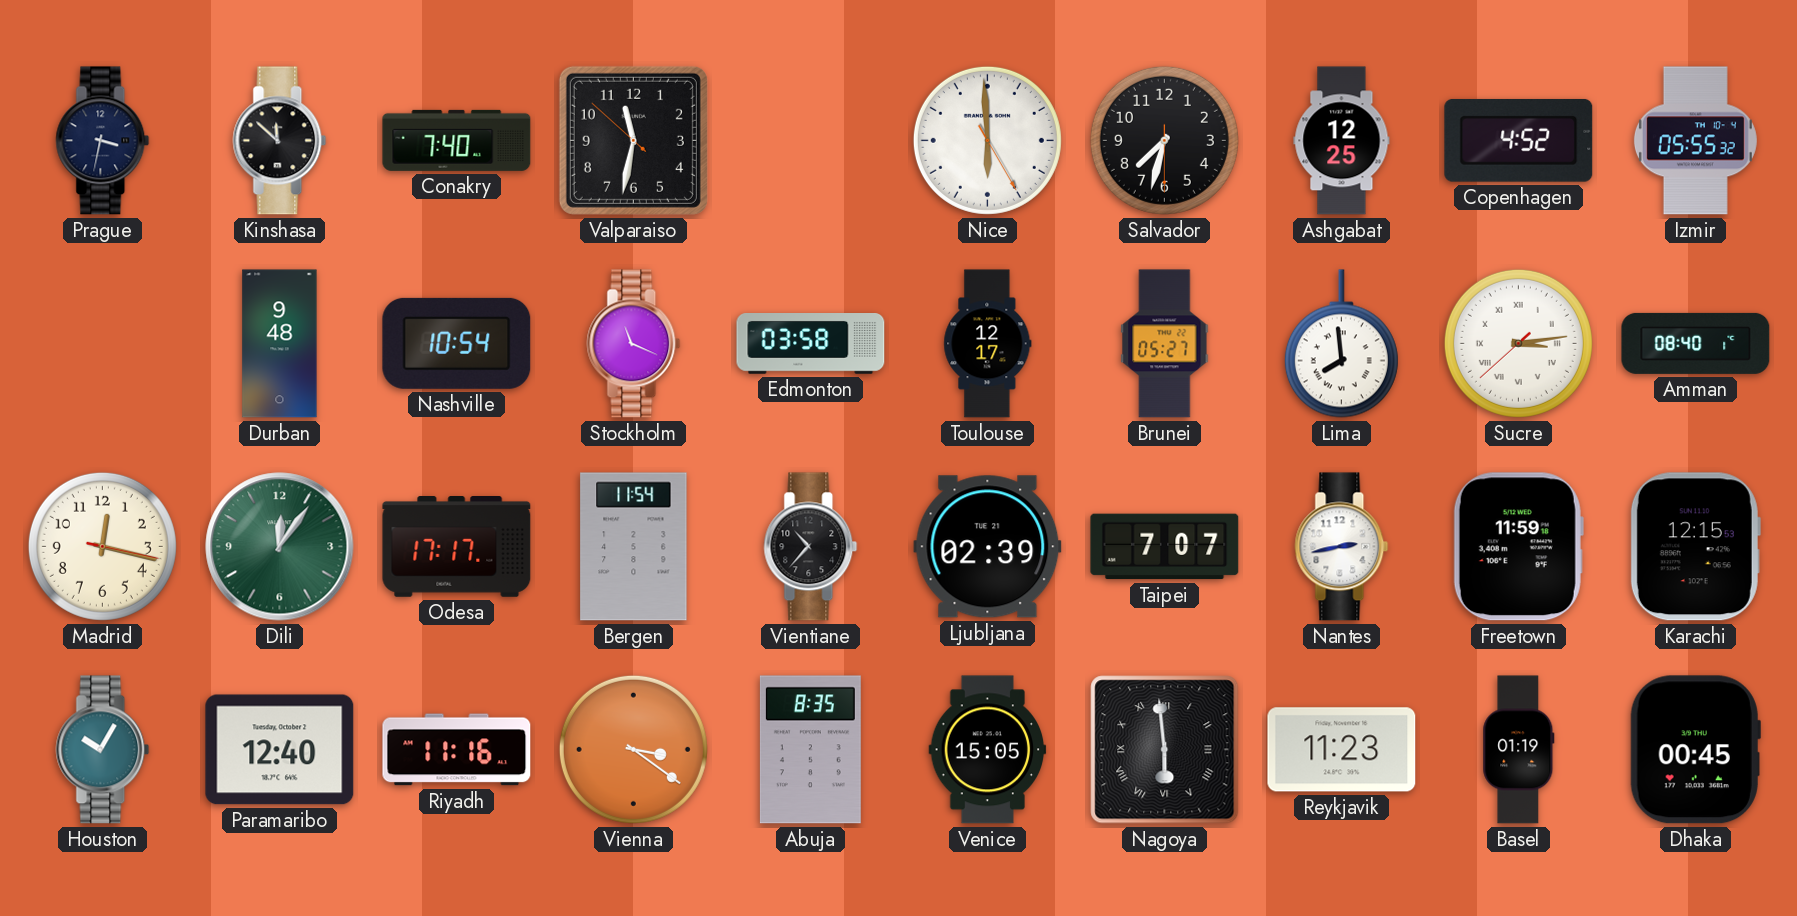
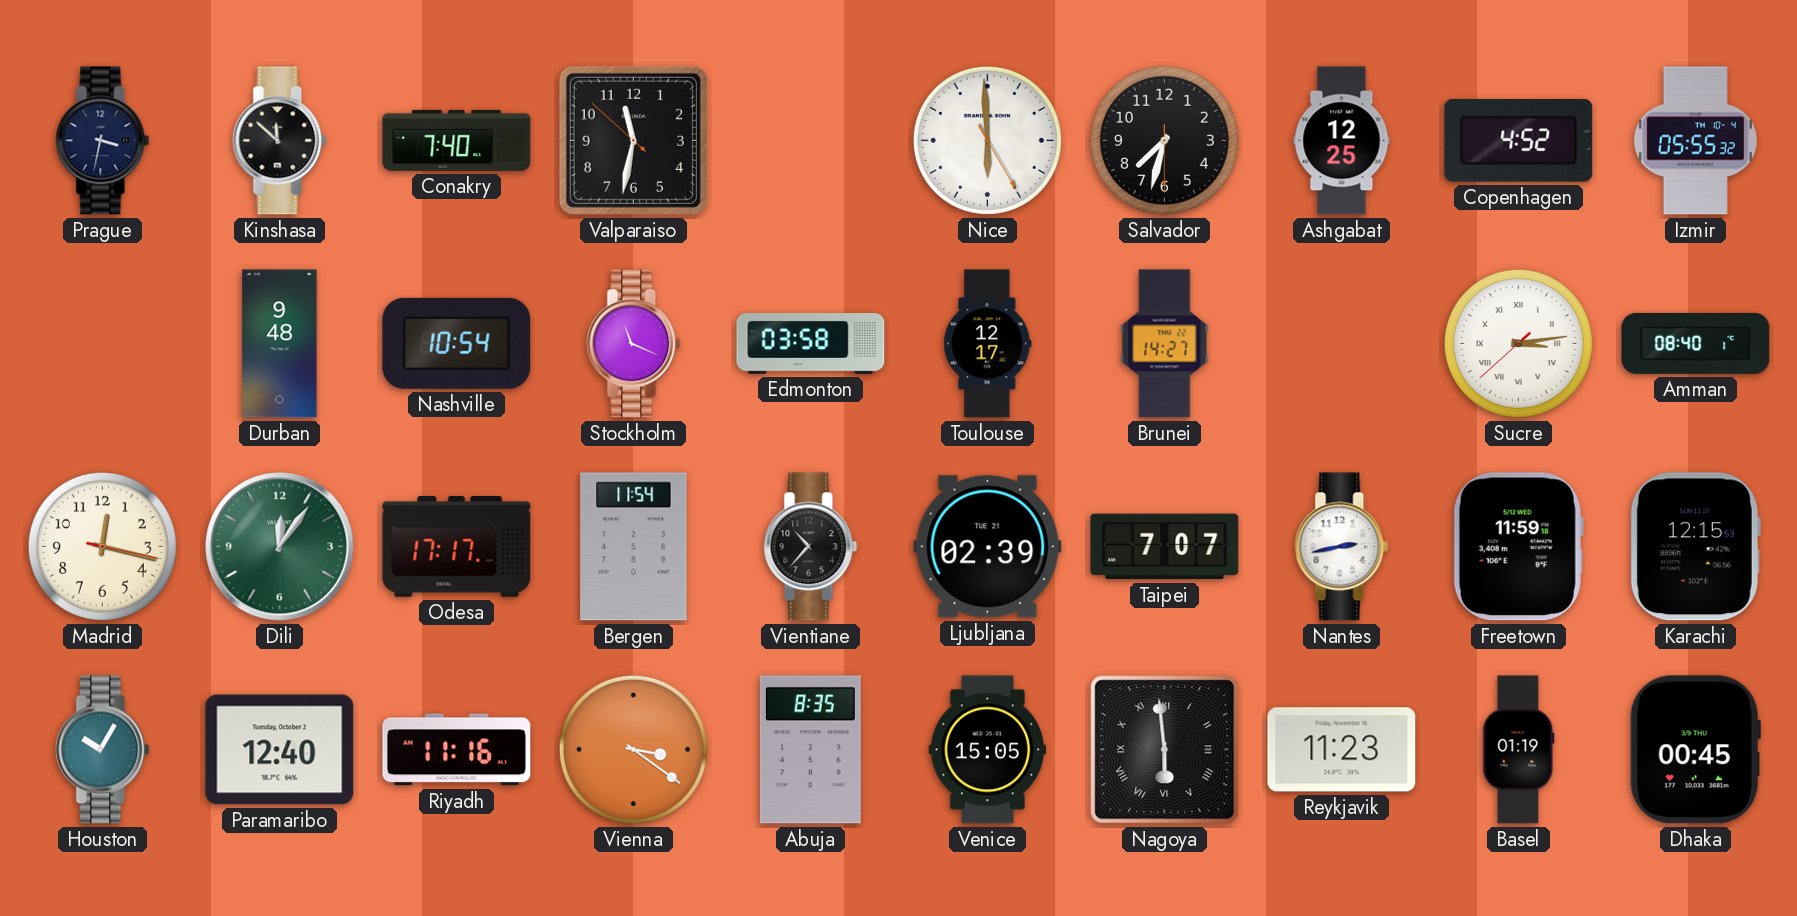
Brunei: 05:27 -> 14:27 (1165, 344)
Lima: 7:59 -> none (1341, 344)
